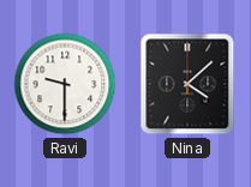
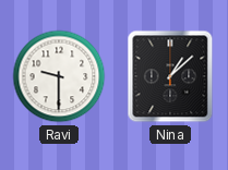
Nina: 4:08 -> 1:08 (170, 76)
